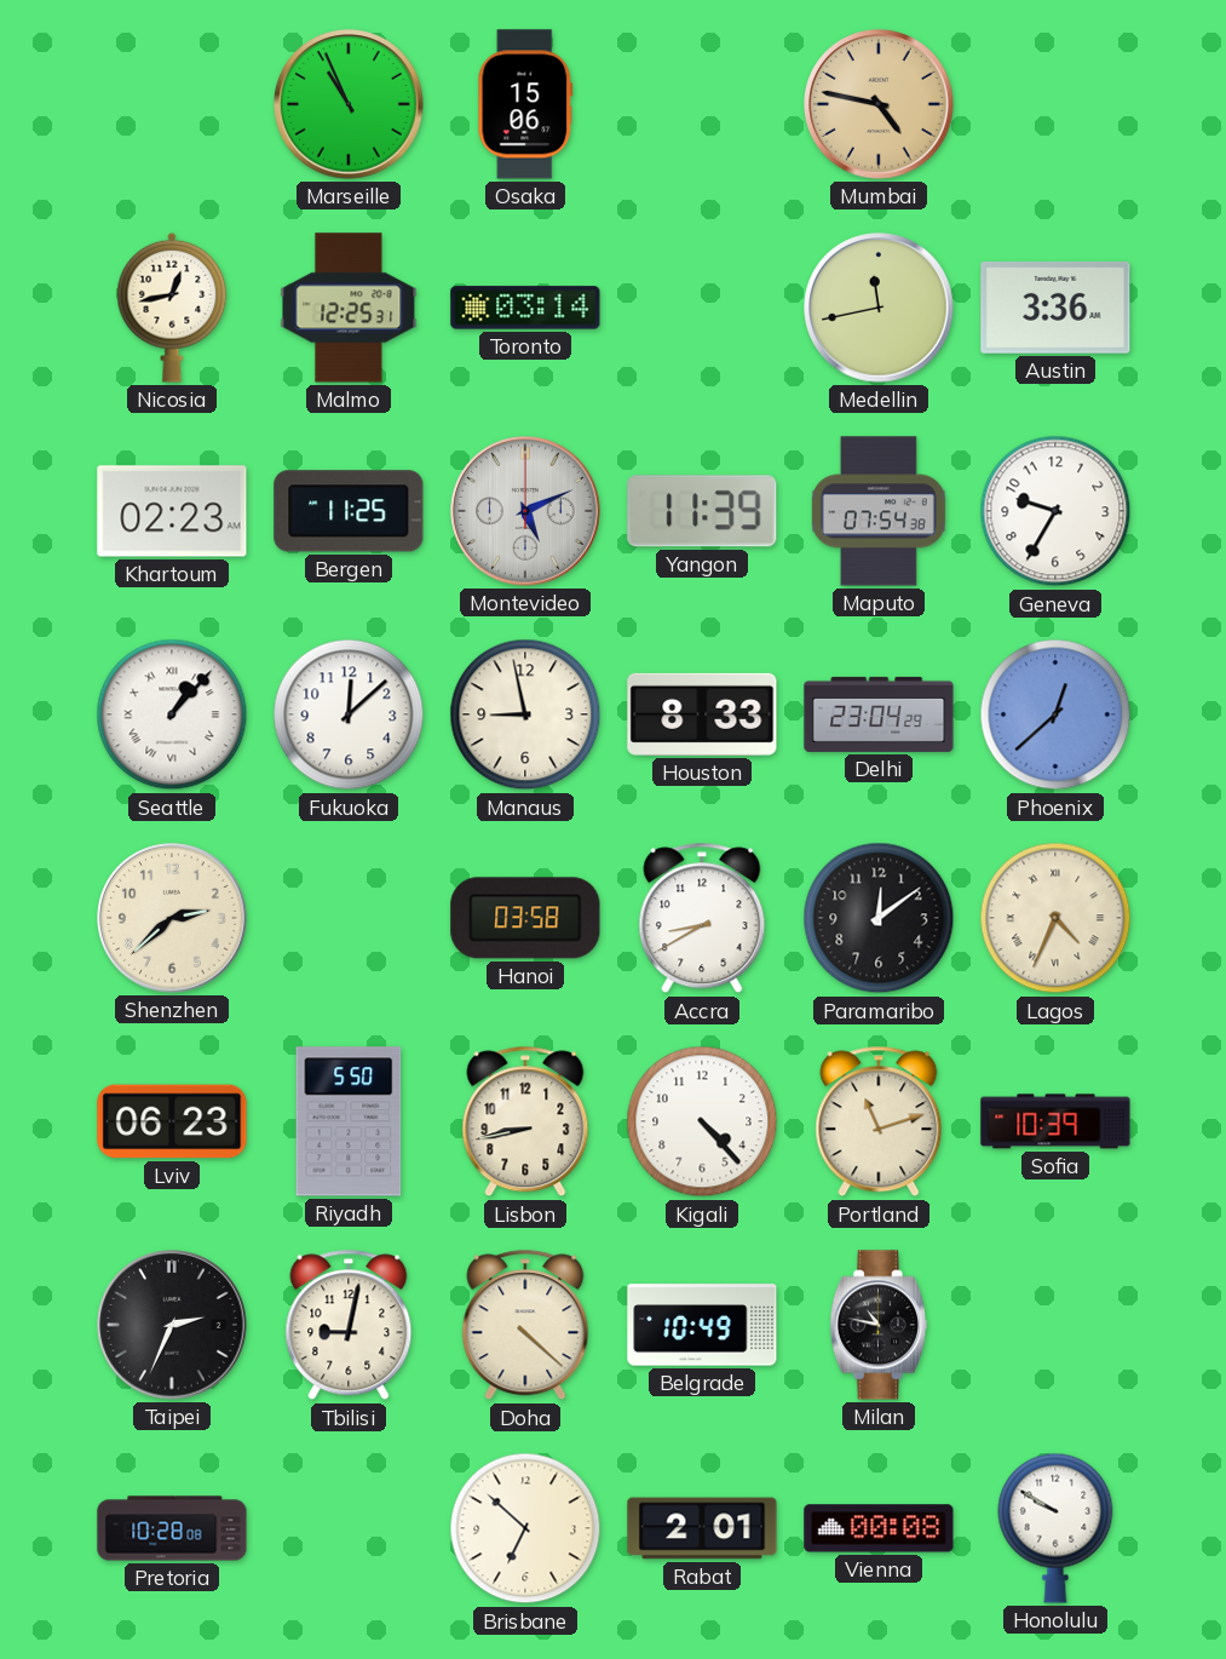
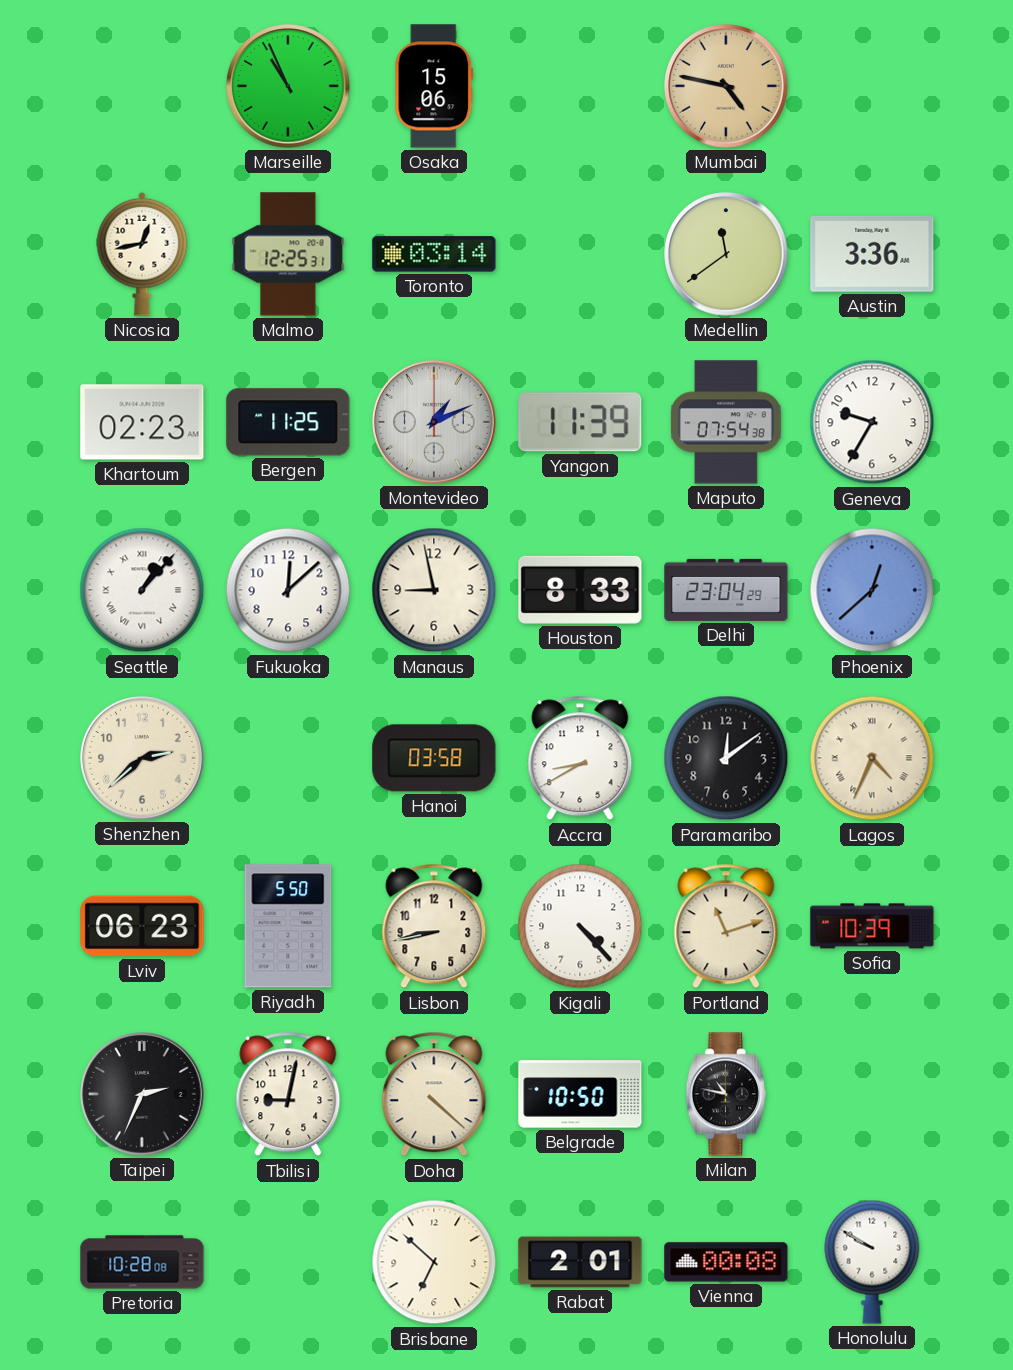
Medellin: 11:43 -> 11:39 (726, 254)
Montevideo: 5:11 -> 1:11 (434, 422)
Belgrade: 10:49 -> 10:50 (580, 1094)
